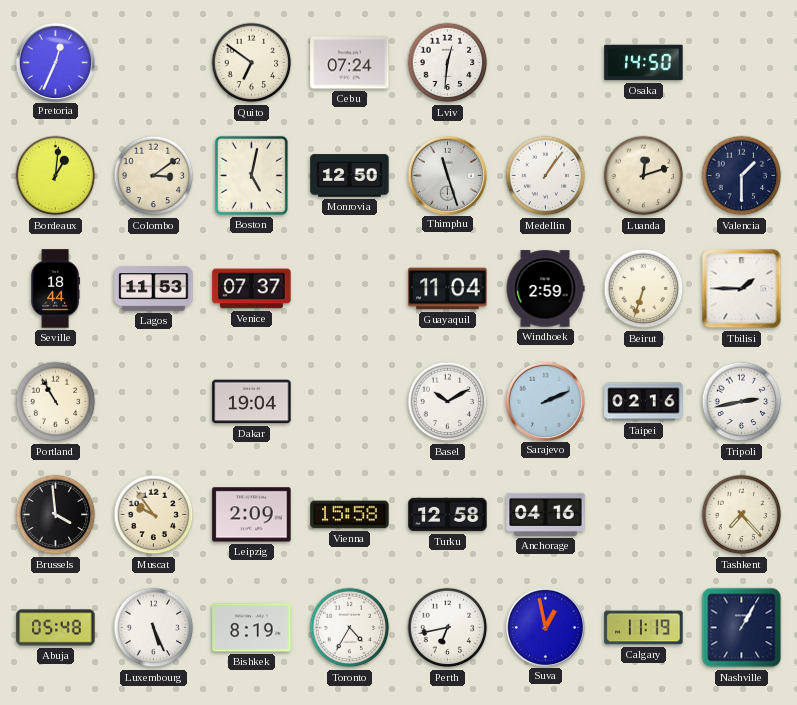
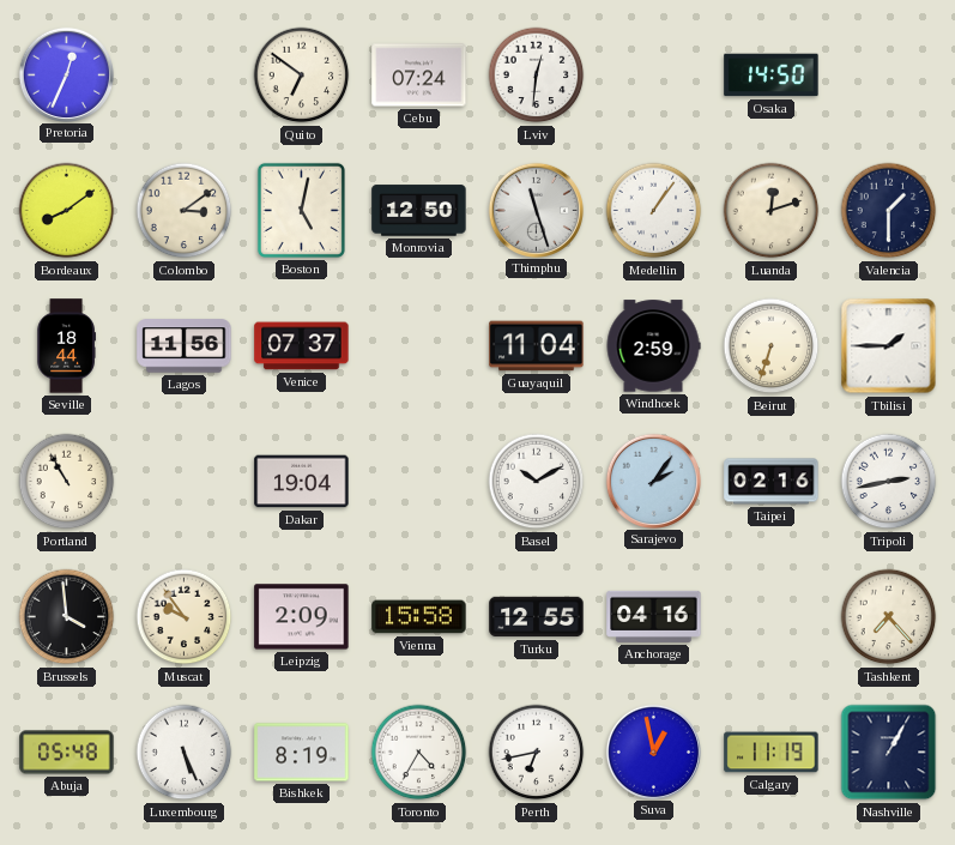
Bordeaux: 1:01 -> 8:09 (67, 211)
Lagos: 11:53 -> 11:56 (185, 346)
Sarajevo: 2:11 -> 2:06 (653, 481)
Turku: 12:58 -> 12:55 (537, 617)
